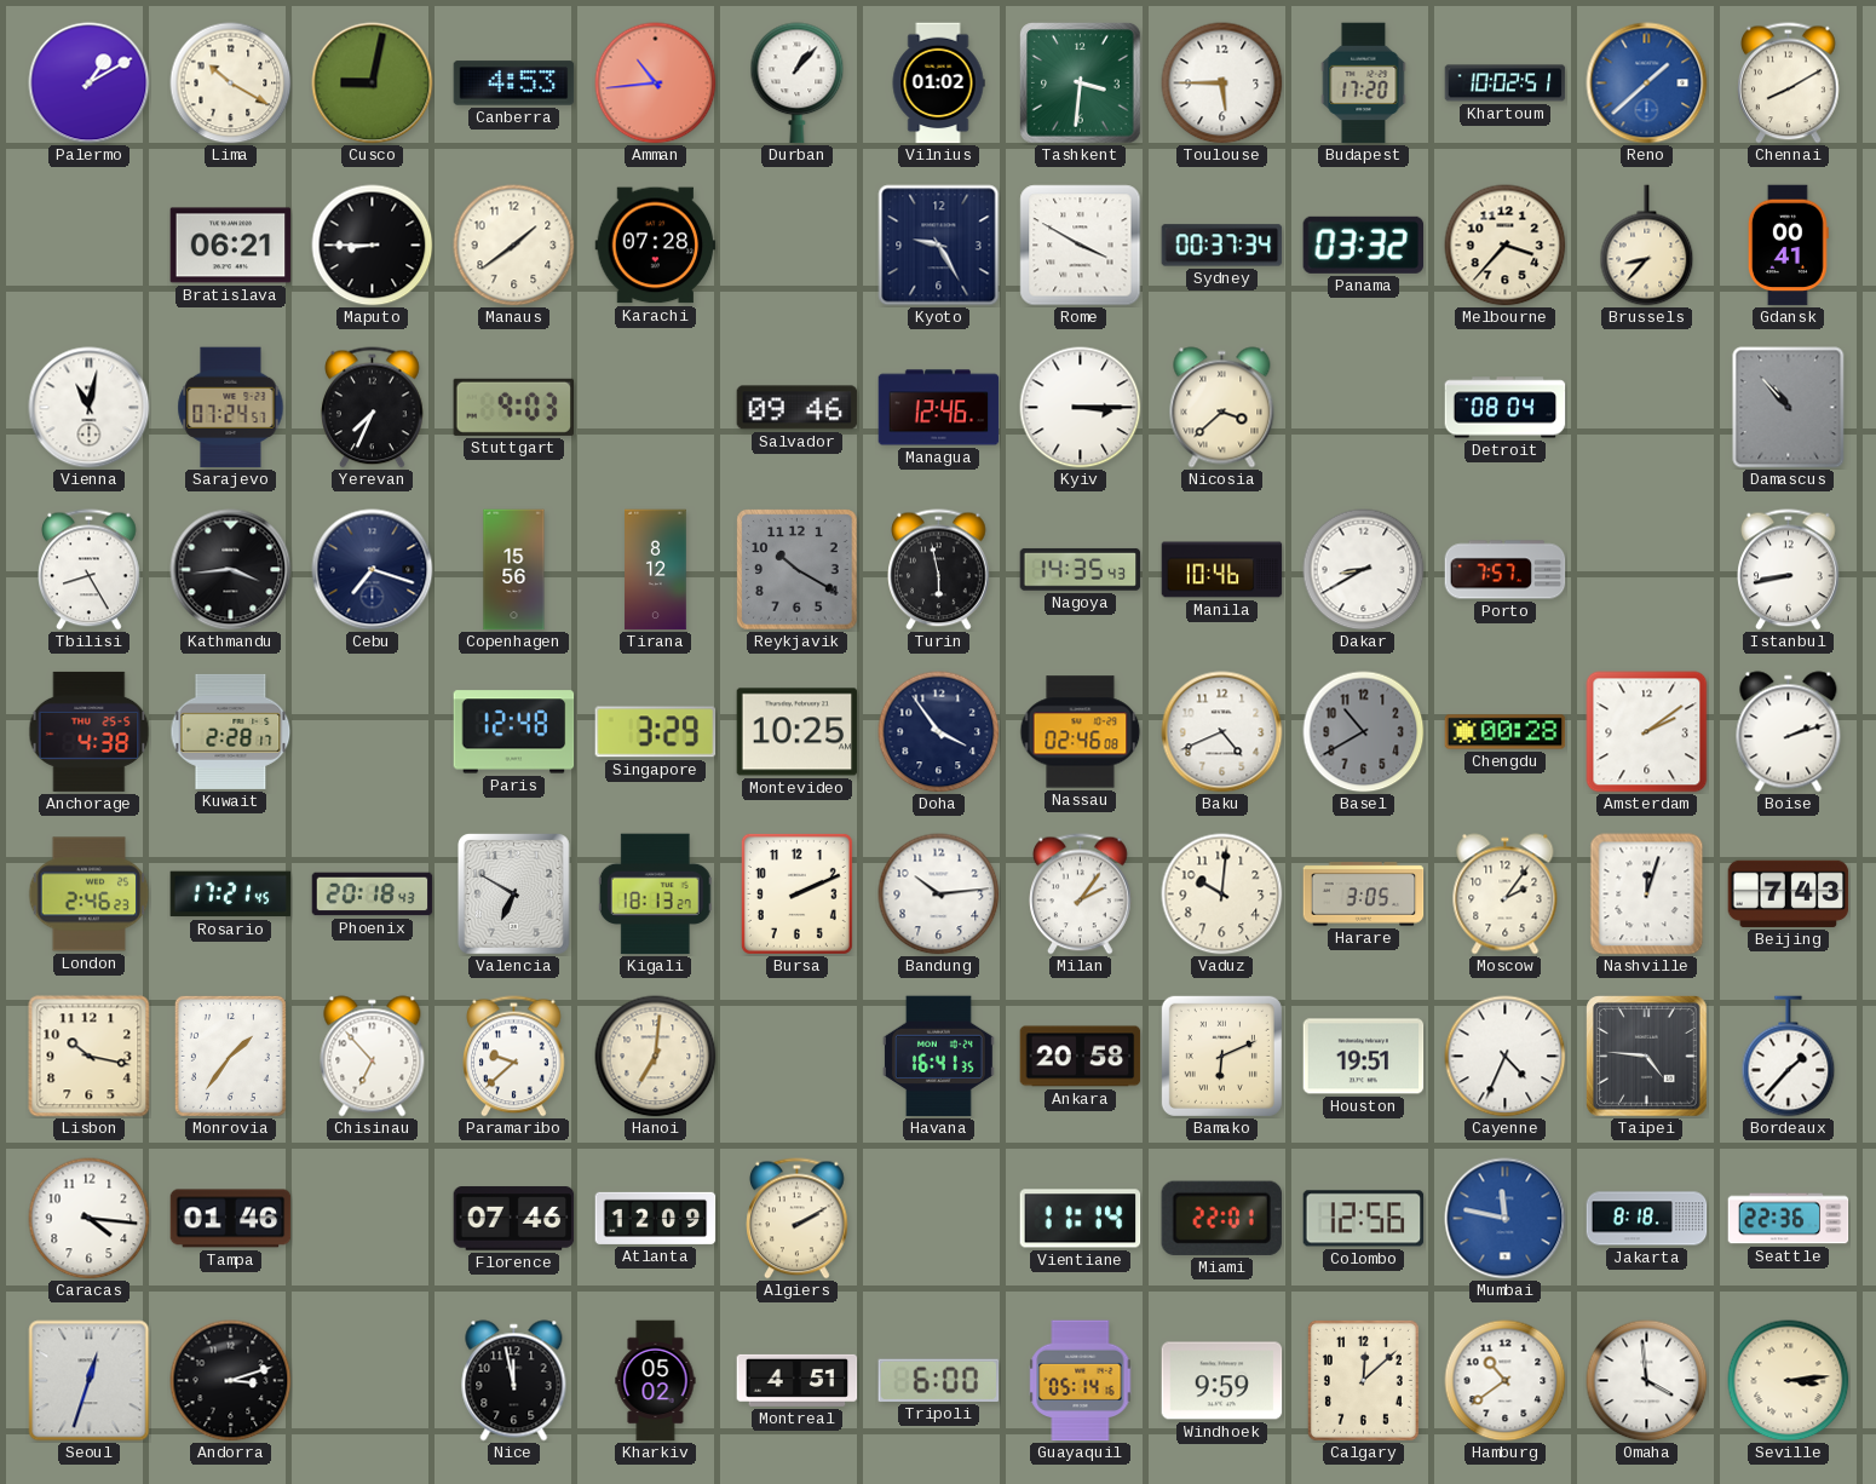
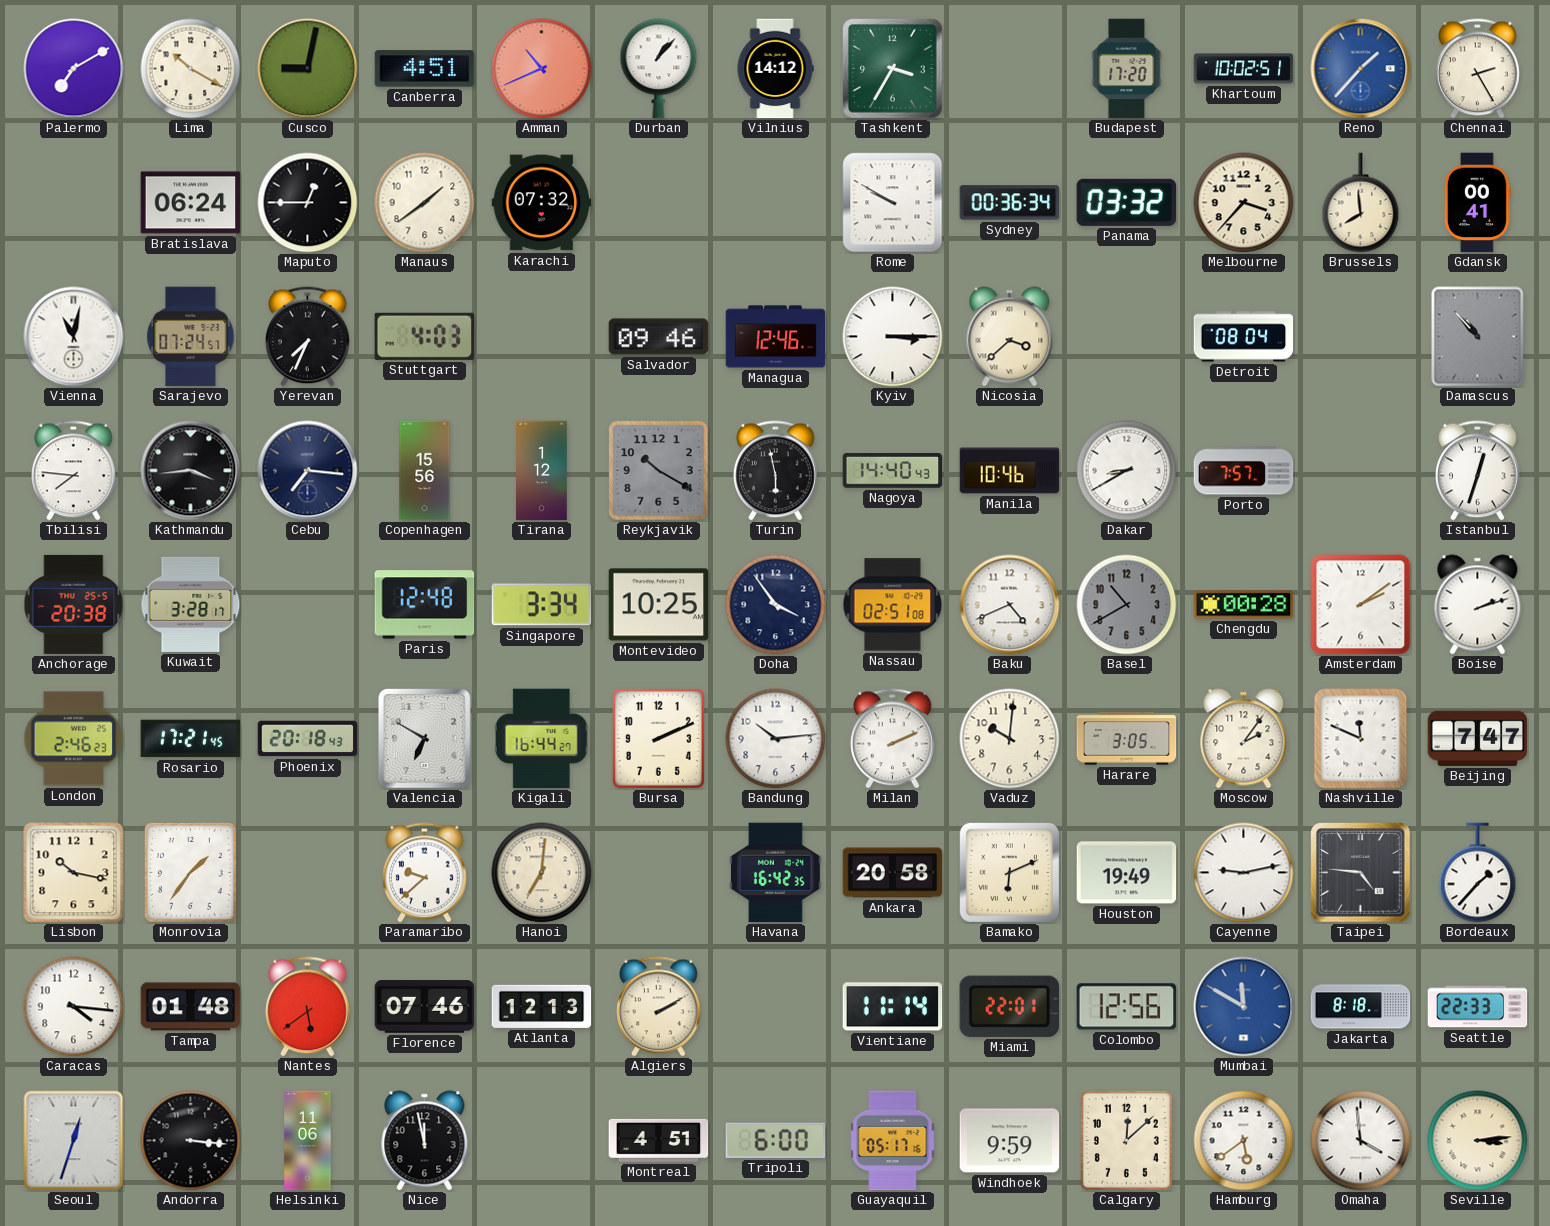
Palermo: 1:10 -> 7:10 (74, 69)
Canberra: 4:53 -> 4:51 (425, 69)
Amman: 10:44 -> 10:41 (542, 69)
Vilnius: 01:02 -> 14:12 (775, 69)
Tashkent: 3:31 -> 3:35 (893, 69)
Toulouse: 5:45 -> none (1222, 84)
Reno: 1:38 -> 1:37 (1361, 69)
Chennai: 8:10 -> 2:25 (1478, 69)
Bratislava: 06:21 -> 06:24 (191, 203)
Maputo: 8:45 -> 12:45 (308, 203)
Karachi: 07:28 -> 07:32 (542, 203)
Kyoto: 9:25 -> none (939, 246)
Rome: 3:50 -> 9:50 (893, 203)
Sydney: 00:37 -> 00:36 (1010, 203)
Brussels: 8:37 -> 7:59 (1361, 203)
Stuttgart: 9:03 -> 4:03 (425, 336)
Tbilisi: 8:25 -> 7:46 (74, 471)
Cebu: 7:18 -> 7:16 (308, 471)
Tirana: 8:12 -> 1:12 (542, 471)
Nagoya: 14:35 -> 14:40 (893, 471)
Istanbul: 8:43 -> 12:33 (1478, 471)
Anchorage: 4:38 -> 20:38 (74, 604)
Kuwait: 2:28 -> 3:28 (191, 604)
Singapore: 3:29 -> 3:34 (542, 605)
Nassau: 02:46 -> 02:51 (893, 605)
Kigali: 18:13 -> 16:44 (541, 739)
Milan: 2:06 -> 2:11 (893, 739)
Nashville: 12:03 -> 11:49 (1361, 739)
Beijing: 7:43 -> 7:47 (1478, 738)
Chisinau: 6:53 -> none (373, 1057)
Havana: 16:41 -> 16:42 (775, 873)
Houston: 19:51 -> 19:49 (1127, 873)
Cayenne: 4:34 -> 9:13 (1244, 873)
Tampa: 01:46 -> 01:48 (191, 1007)
Nantes: none -> 5:39 (308, 1007)
Atlanta: 12:09 -> 12:13 (542, 1006)
Mumbai: 11:47 -> 11:50 (1244, 1007)
Seattle: 22:36 -> 22:33 (1478, 1007)
Andorra: 3:12 -> 3:16 (191, 1141)
Helsinki: none -> 11:06 (308, 1141)
Kharkiv: 05:02 -> none (656, 1381)
Guayaquil: 05:14 -> 05:17 (893, 1141)
Hamburg: 10:39 -> 5:39 (1244, 1141)
